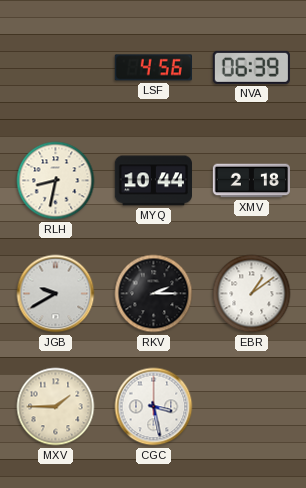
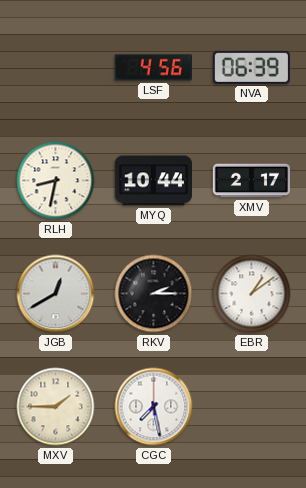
XMV: 2:18 -> 2:17 (251, 181)
JGB: 9:40 -> 12:40 (56, 294)
CGC: 3:28 -> 7:28 (154, 407)
